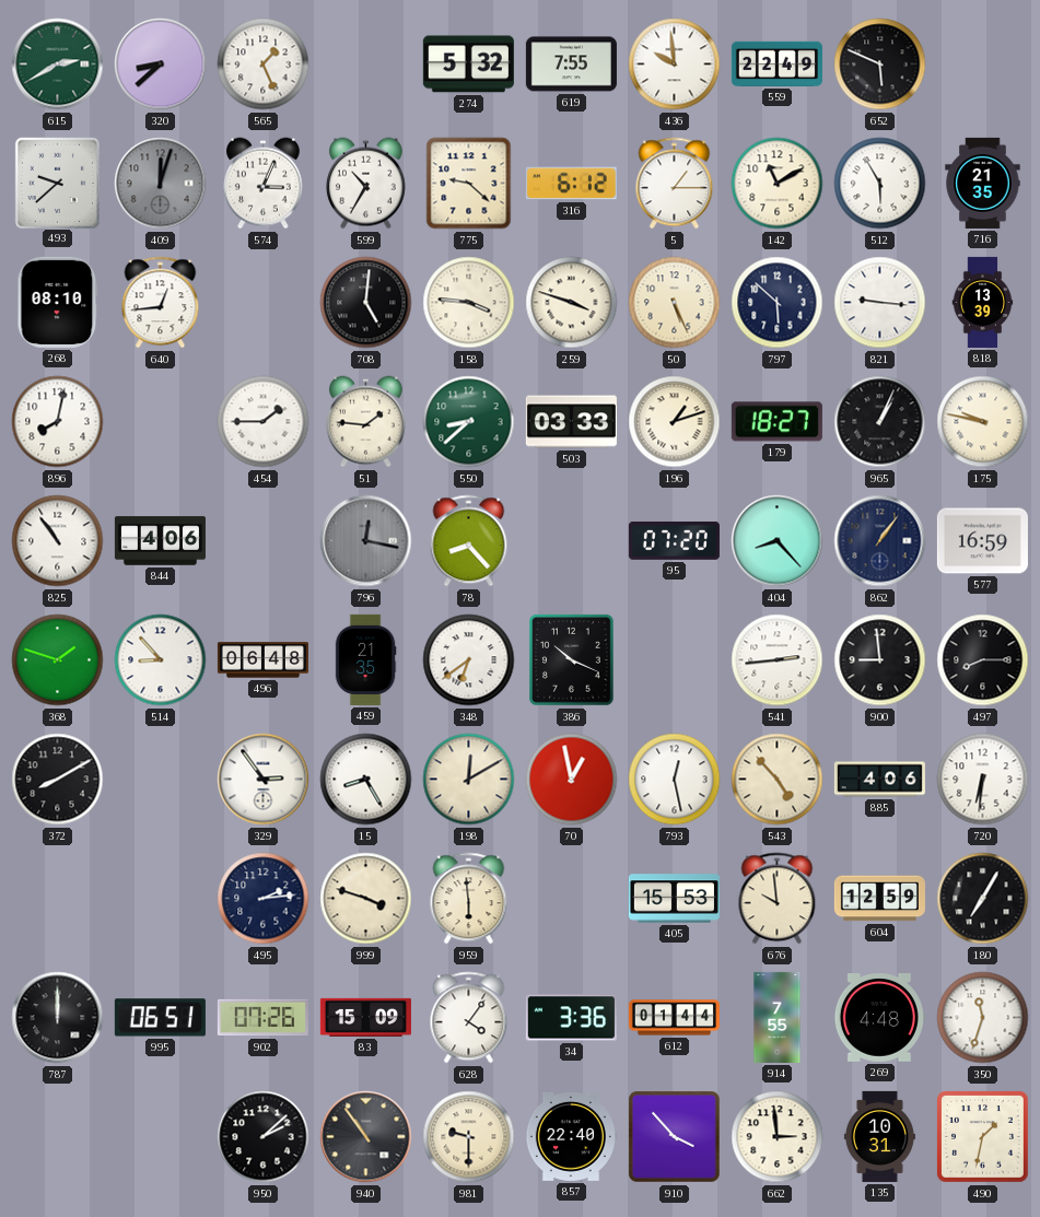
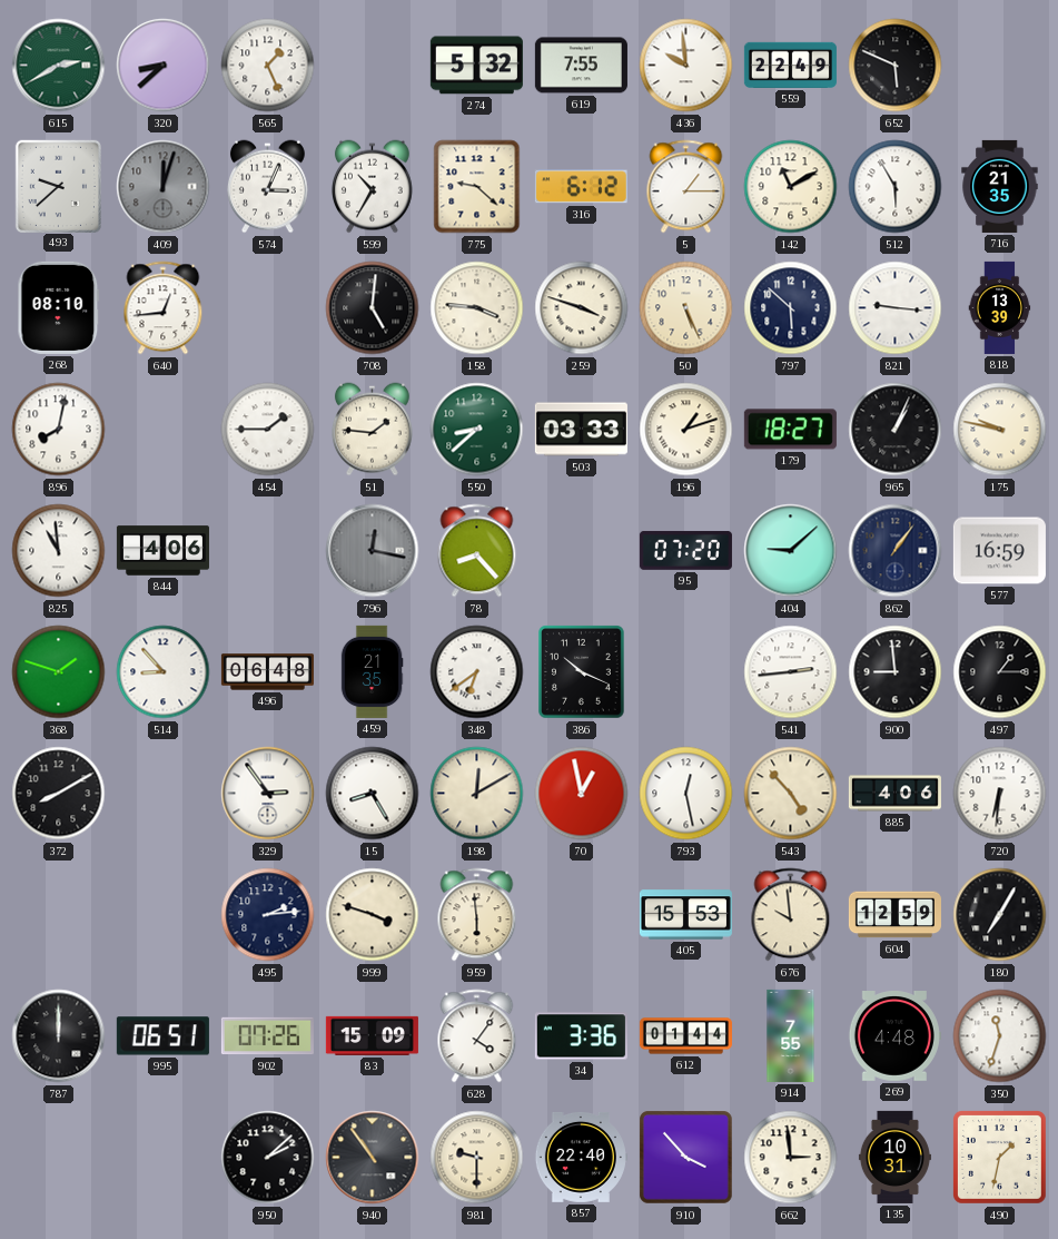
825: 10:54 -> 10:59 (59, 551)
404: 8:23 -> 9:08 (791, 551)
497: 8:15 -> 1:15 (1000, 672)
